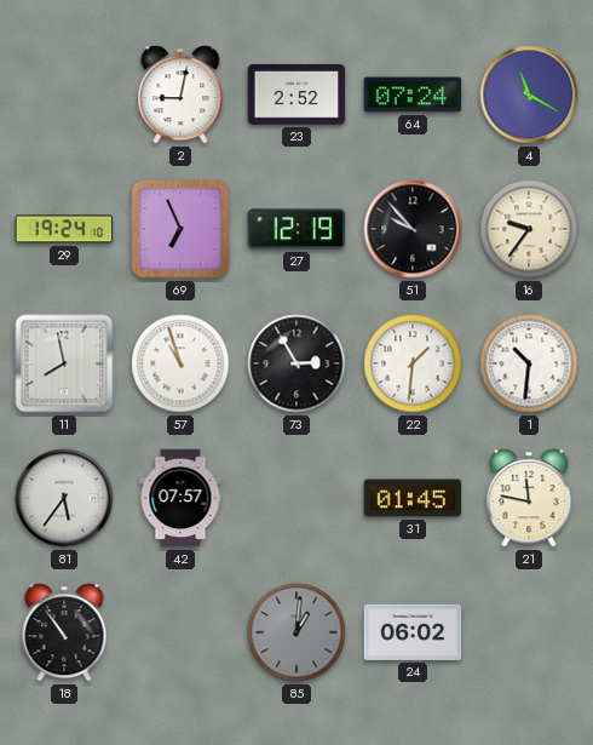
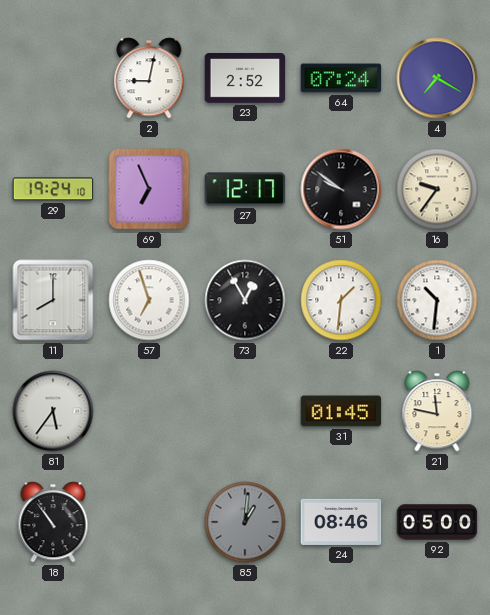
4: 11:20 -> 7:20 (437, 78)
27: 12:19 -> 12:17 (245, 189)
51: 9:53 -> 9:51 (341, 189)
11: 7:58 -> 8:00 (53, 300)
57: 10:57 -> 6:57 (149, 300)
73: 2:55 -> 12:55 (245, 300)
42: 07:57 -> none (180, 498)
24: 06:02 -> 08:46 (341, 522)
92: none -> 05:00 (437, 522)
